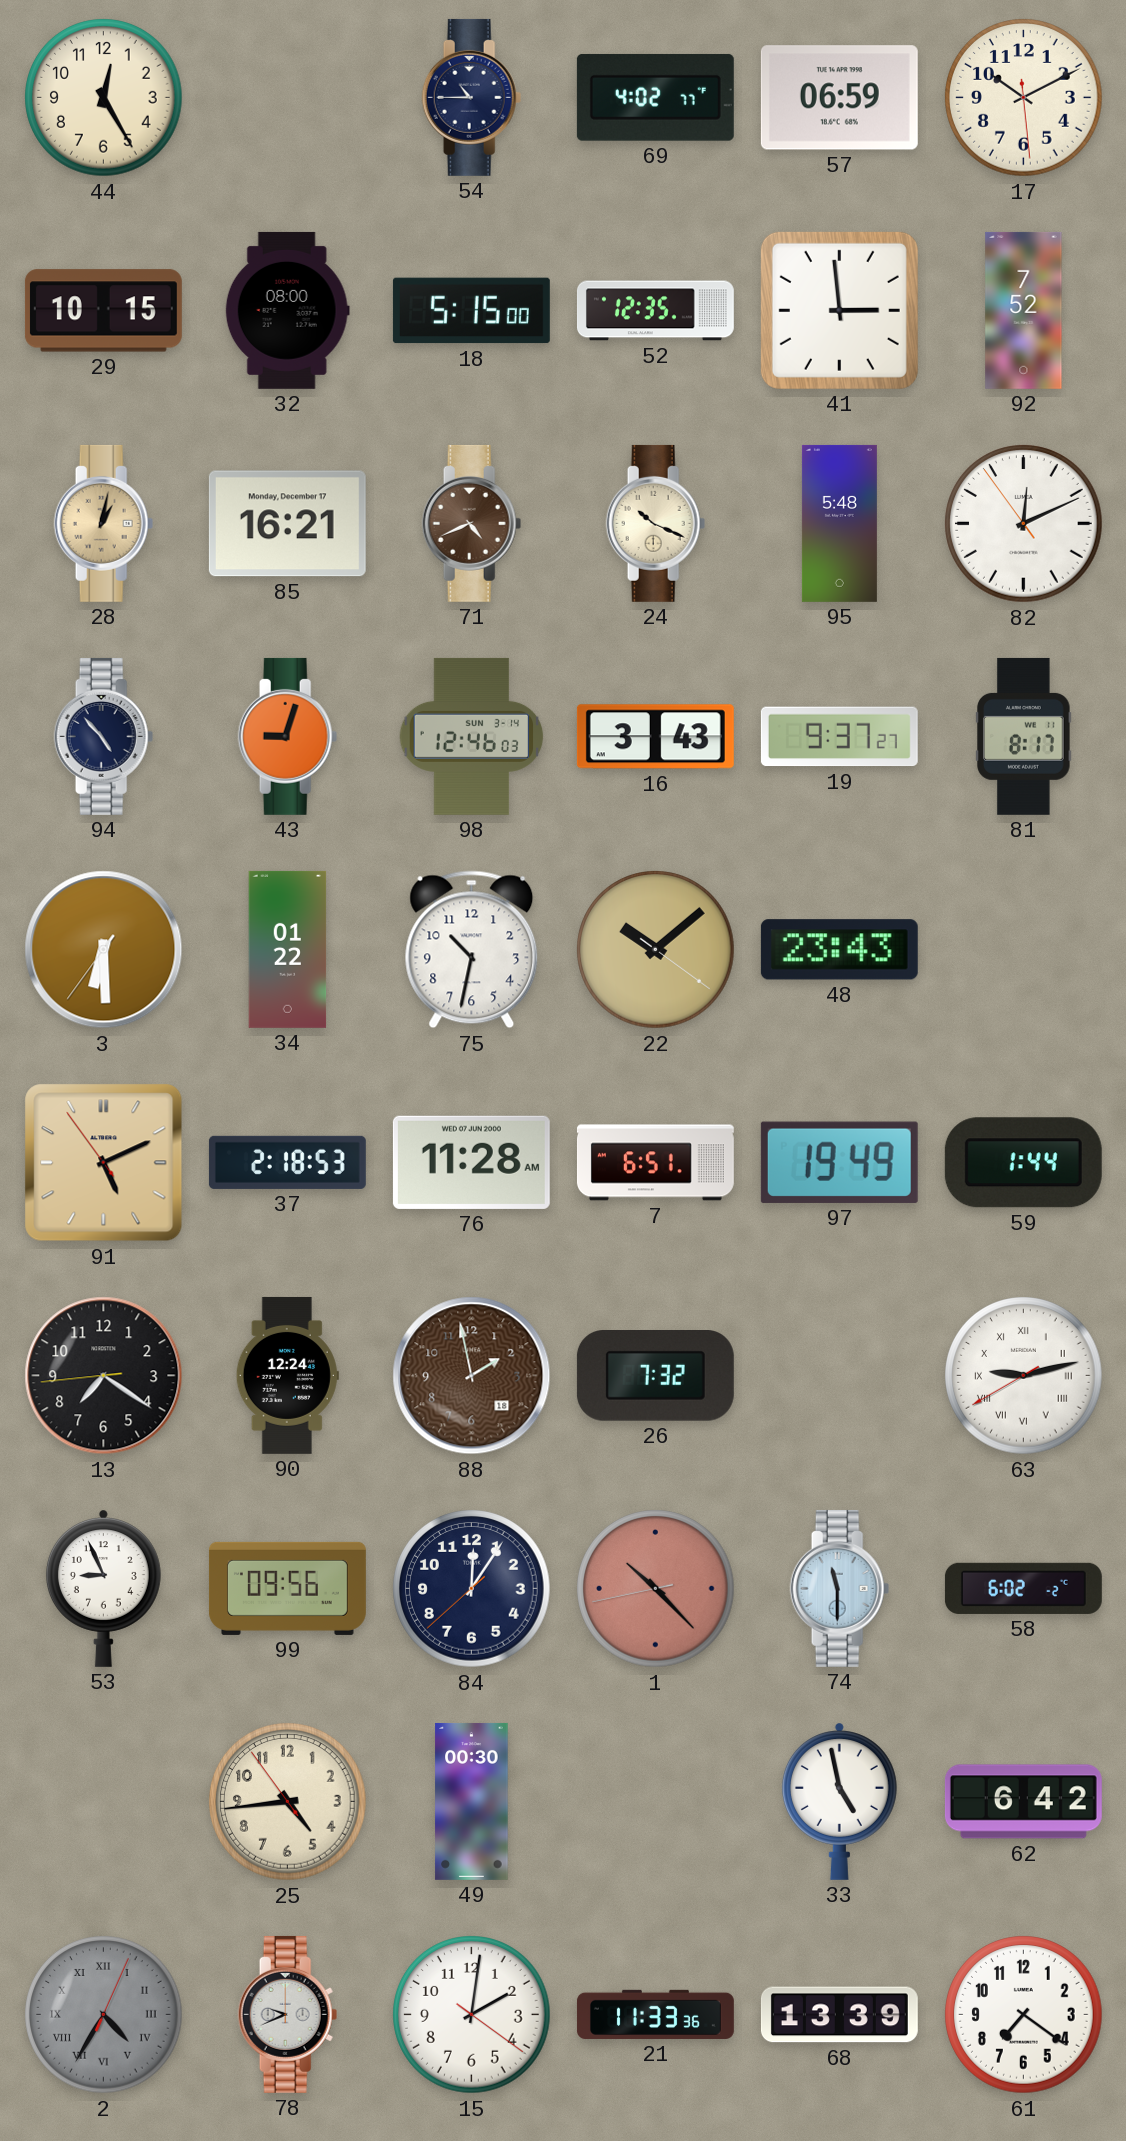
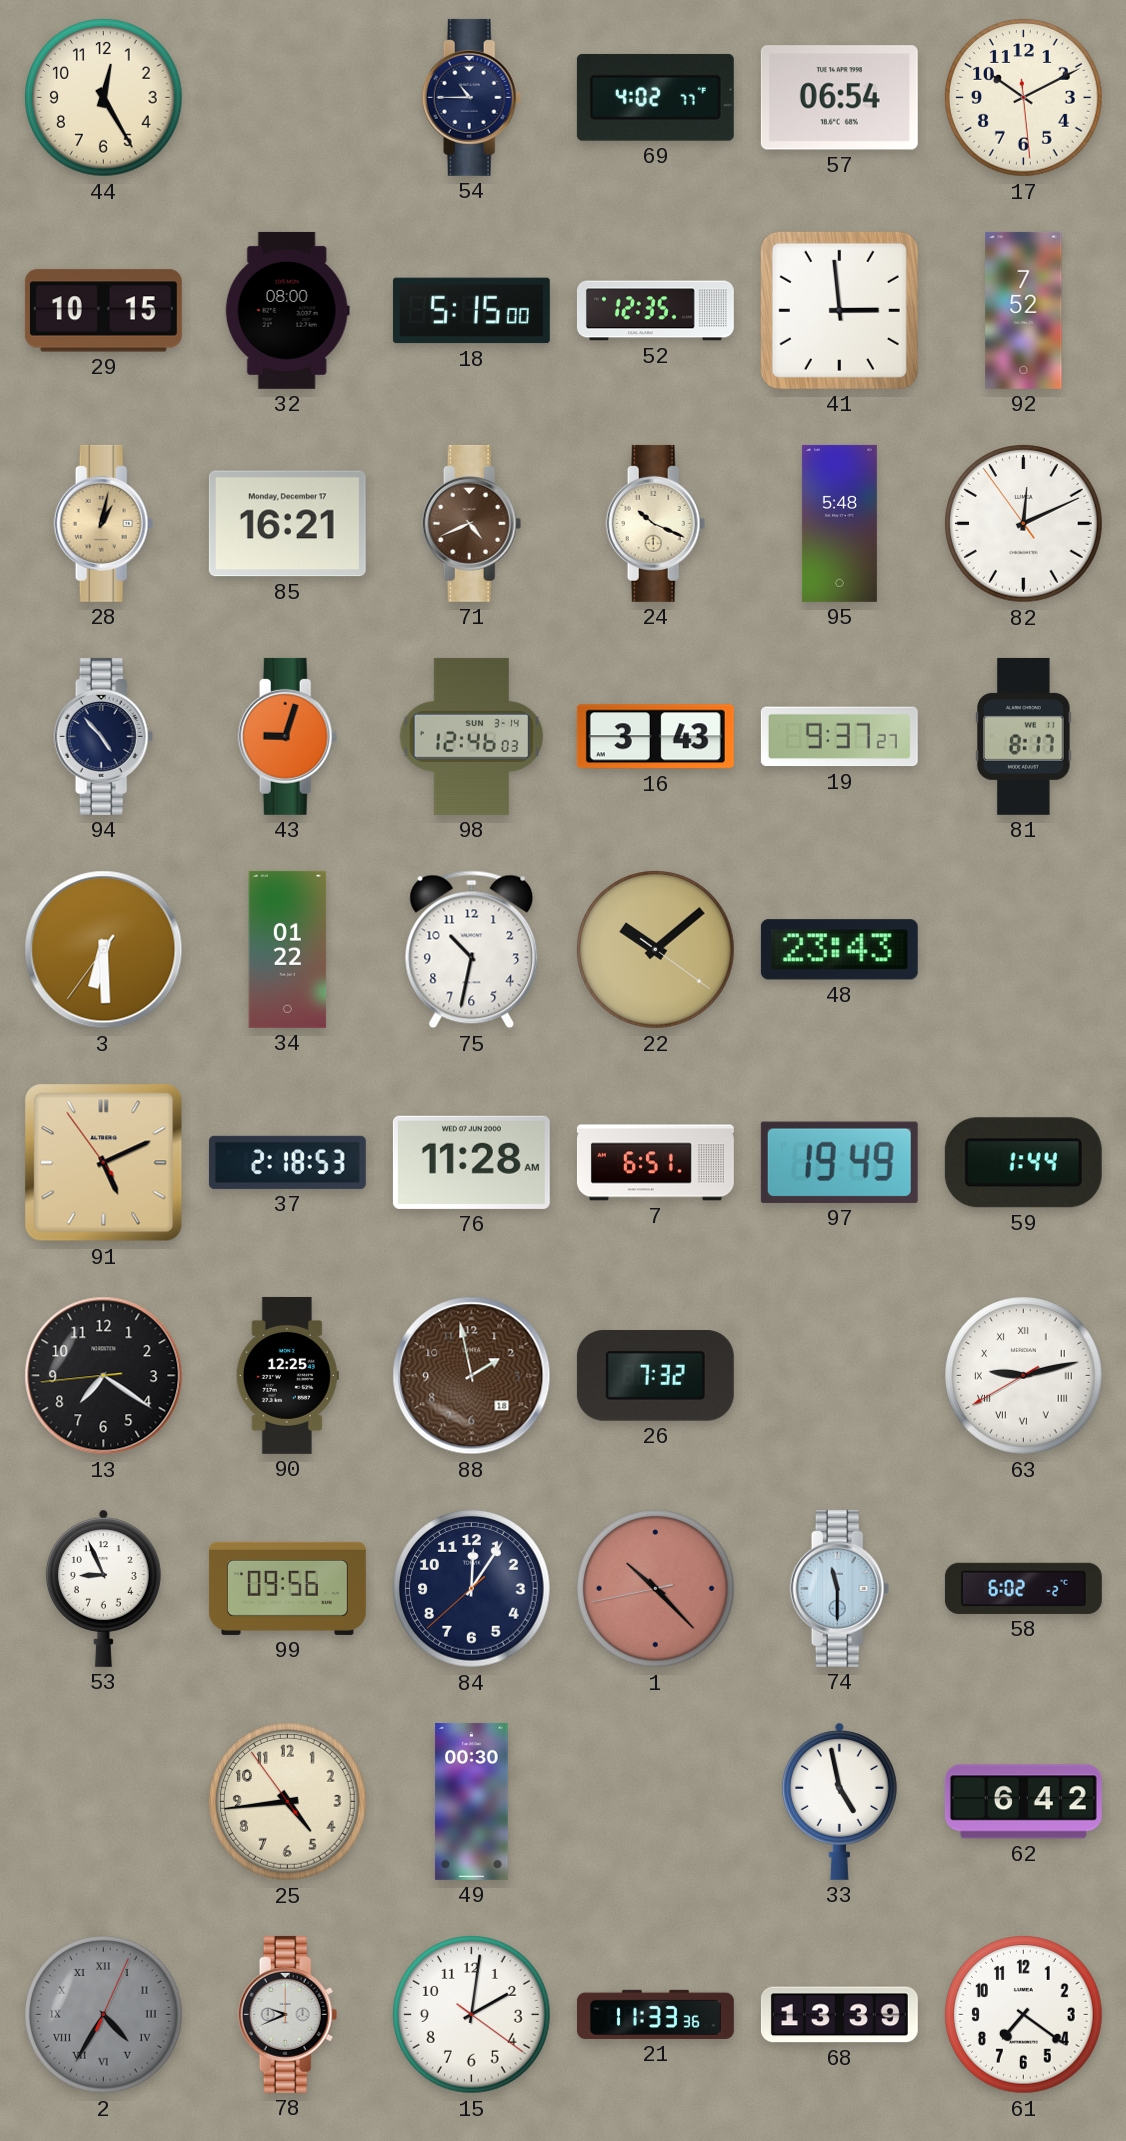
57: 06:59 -> 06:54 (839, 98)
90: 12:24 -> 12:25 (287, 1375)
